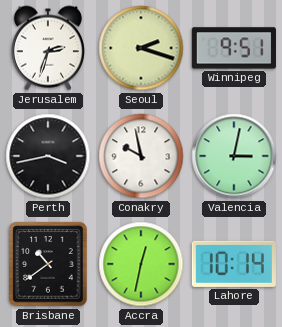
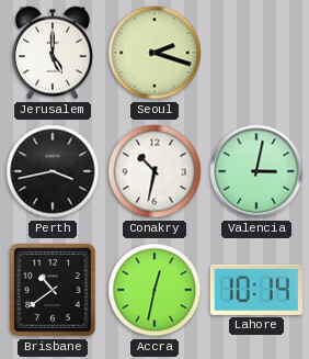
Jerusalem: 2:33 -> 5:00 (53, 53)
Winnipeg: 9:51 -> none (234, 48)
Conakry: 9:58 -> 10:32 (154, 171)
